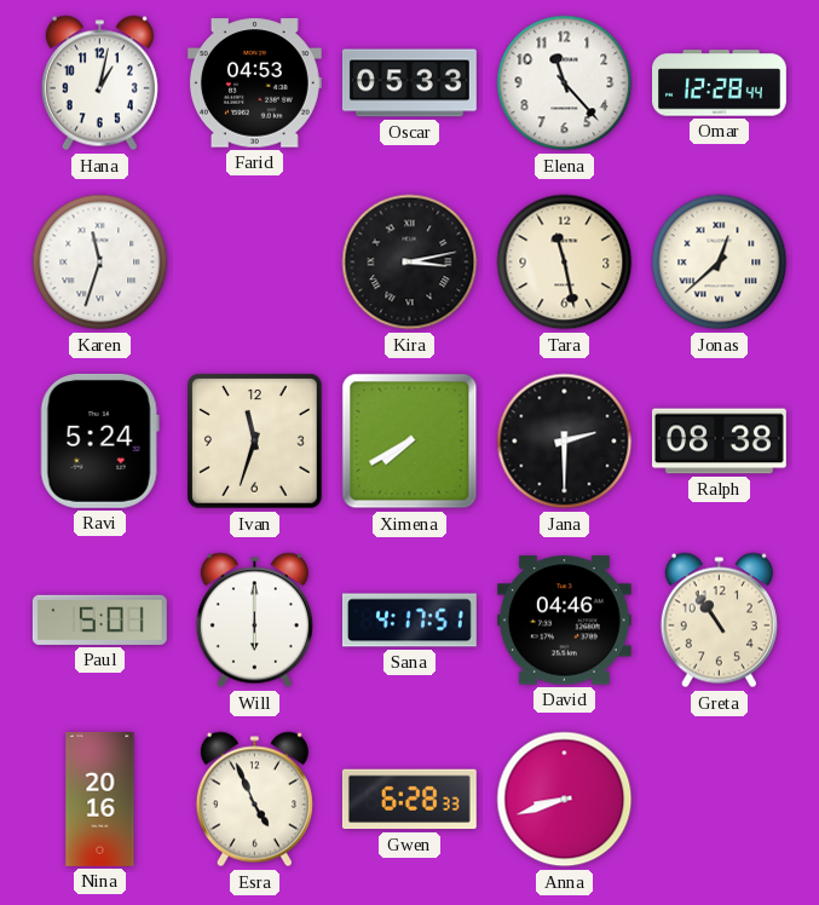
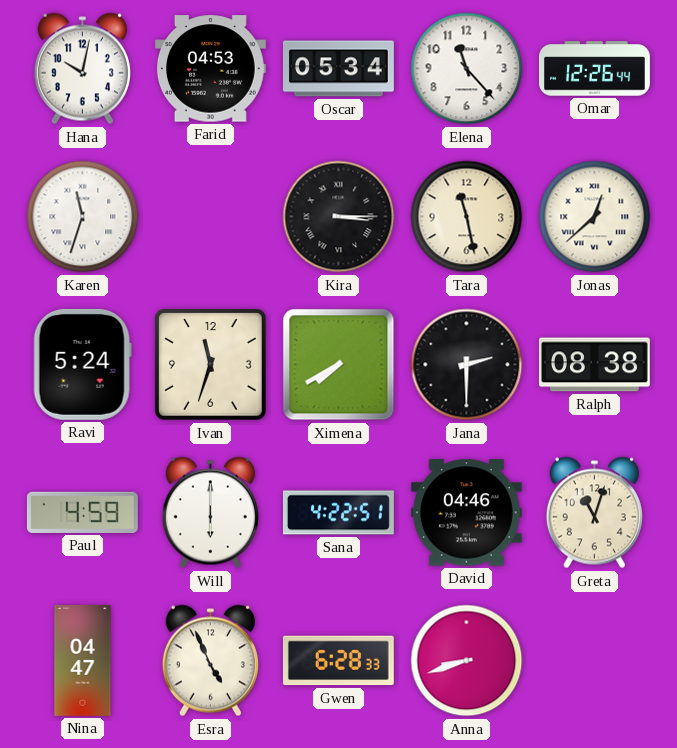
Hana: 1:02 -> 10:02 (82, 69)
Oscar: 05:33 -> 05:34 (338, 69)
Omar: 12:28 -> 12:26 (595, 69)
Kira: 3:13 -> 3:15 (339, 217)
Paul: 5:01 -> 4:59 (82, 512)
Sana: 4:17 -> 4:22 (338, 513)
Greta: 10:54 -> 11:03 (594, 513)
Nina: 20:16 -> 04:47 (83, 661)
